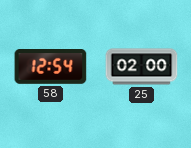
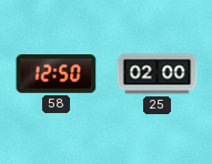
58: 12:54 -> 12:50 (57, 74)
